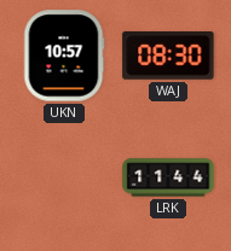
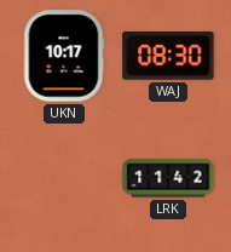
UKN: 10:57 -> 10:17 (64, 56)
LRK: 11:44 -> 11:42 (168, 178)
